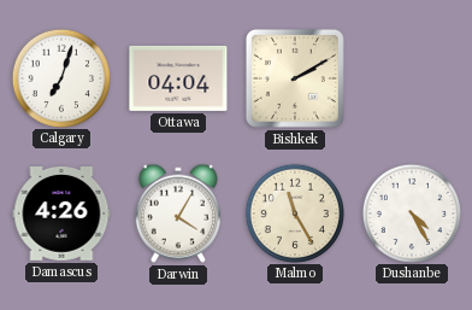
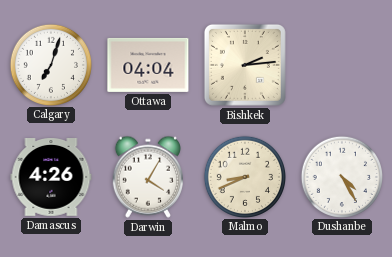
Bishkek: 2:10 -> 2:14 (245, 65)
Malmo: 11:25 -> 8:41 (244, 176)
